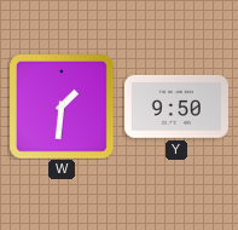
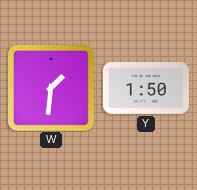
Y: 9:50 -> 1:50 (146, 88)
